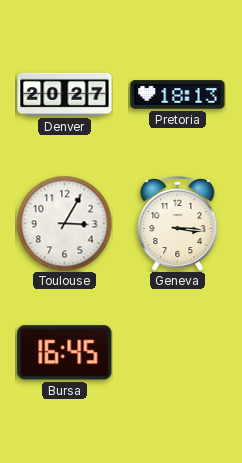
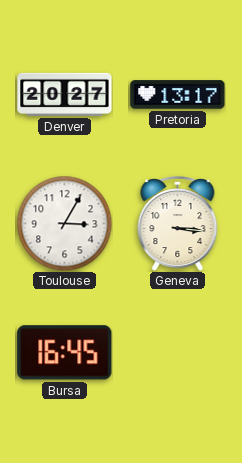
Pretoria: 18:13 -> 13:17 (178, 95)
